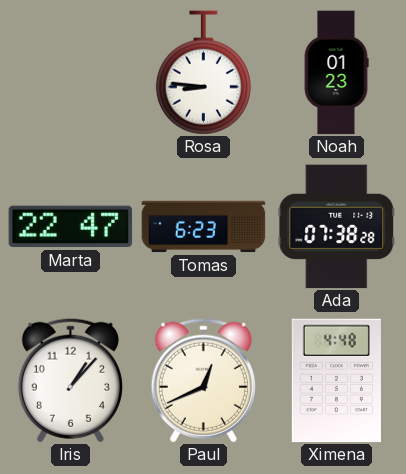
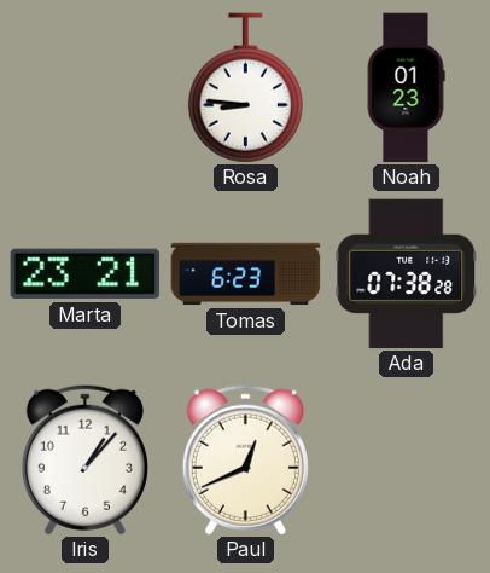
Marta: 22:47 -> 23:21 (86, 274)
Ximena: 4:48 -> none (336, 381)
